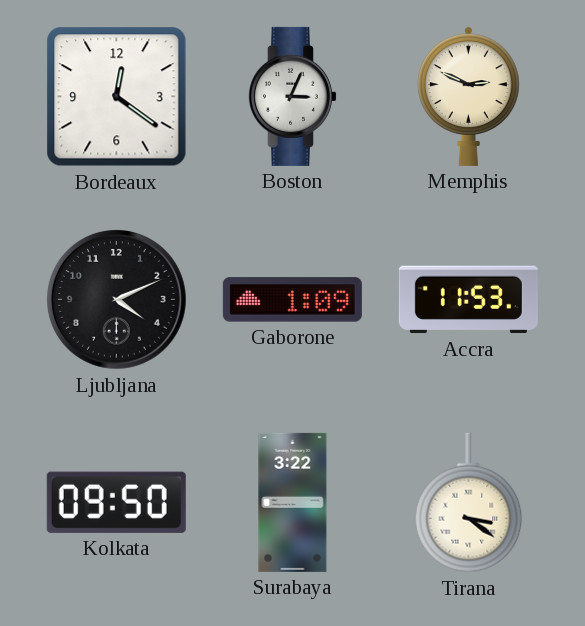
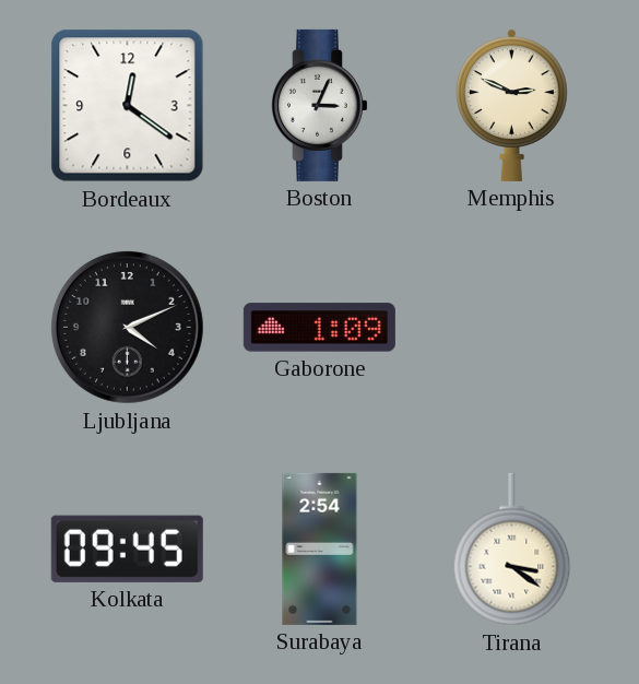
Accra: 11:53 -> none (468, 300)
Kolkata: 09:50 -> 09:45 (127, 549)
Surabaya: 3:22 -> 2:54 (320, 549)
